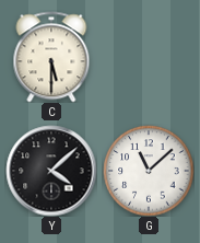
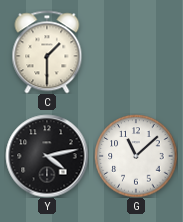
C: 5:30 -> 1:30 (47, 52)
Y: 4:08 -> 4:13 (47, 156)
